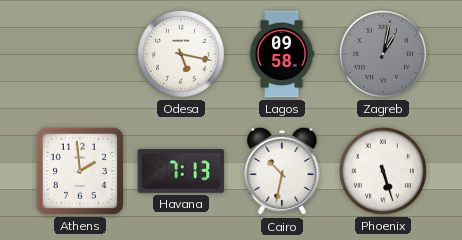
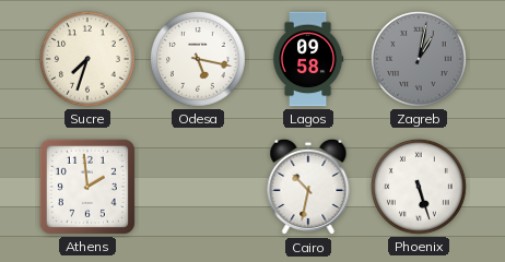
Sucre: none -> 7:33 (87, 59)
Havana: 7:13 -> none (181, 171)
